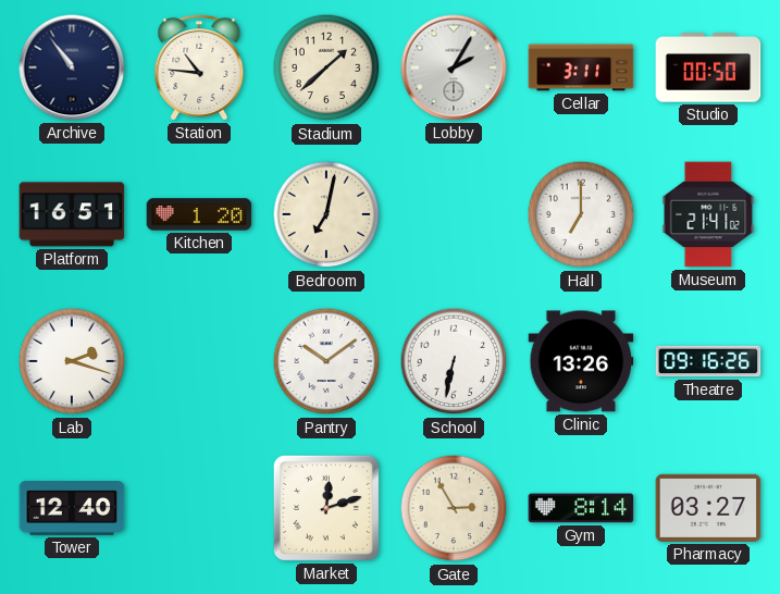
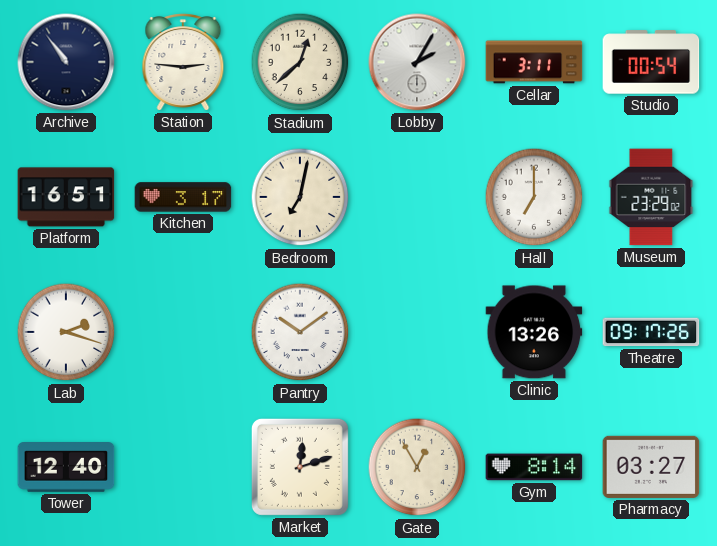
Station: 10:46 -> 2:46 (183, 62)
Stadium: 1:38 -> 12:38 (300, 62)
Studio: 00:50 -> 00:54 (651, 62)
Kitchen: 1:20 -> 3:17 (183, 197)
Museum: 21:41 -> 23:29 (651, 197)
School: 6:32 -> none (454, 361)
Theatre: 09:16 -> 09:17 (651, 332)
Gate: 2:55 -> 12:55 (417, 467)
